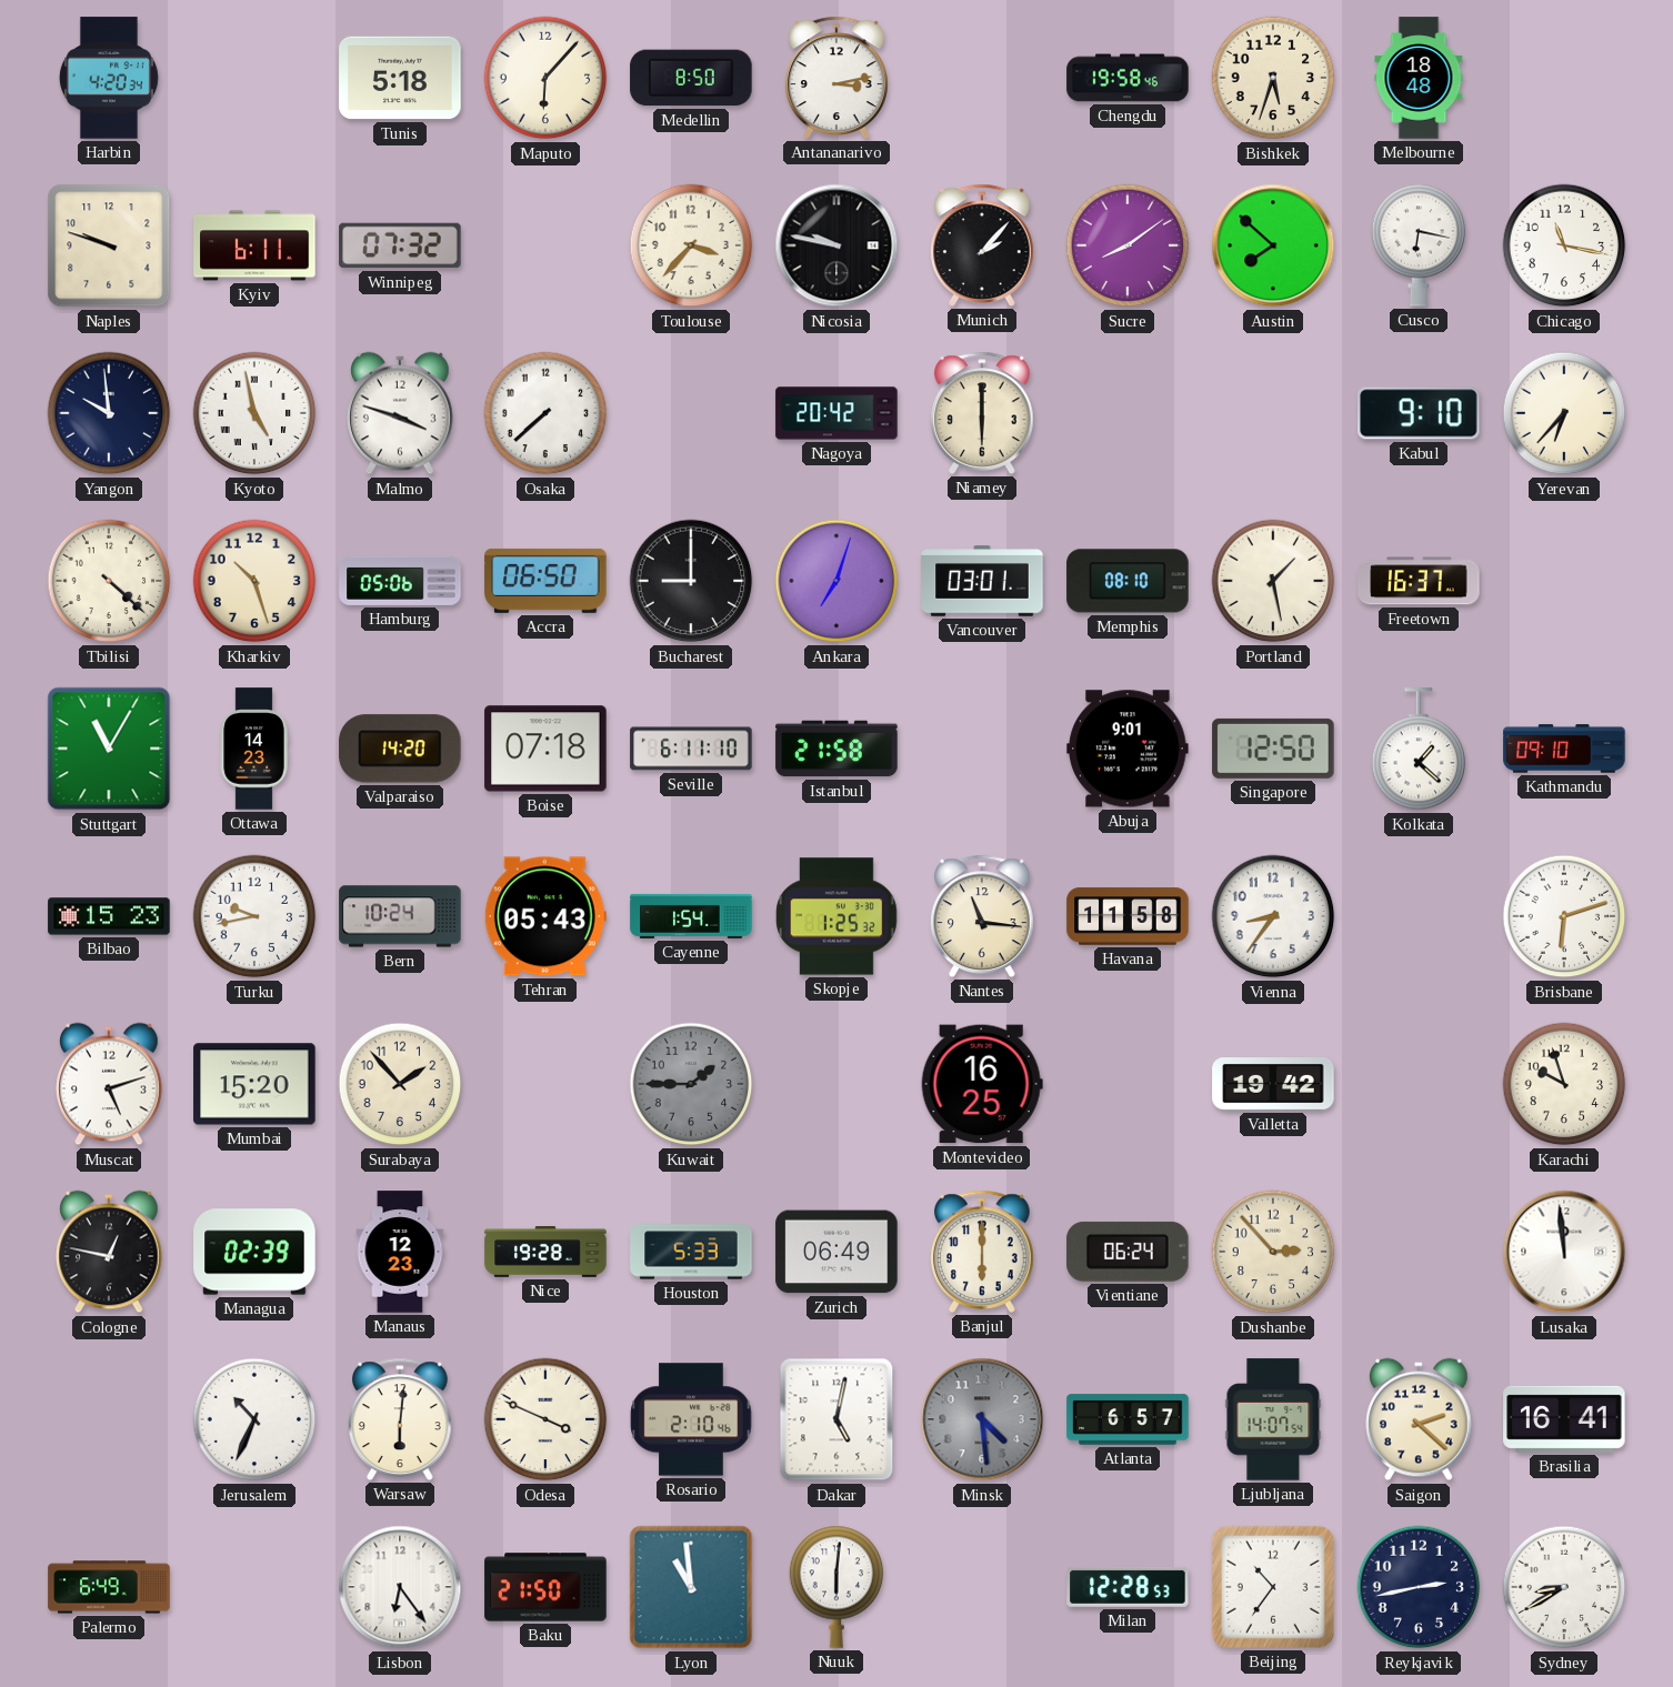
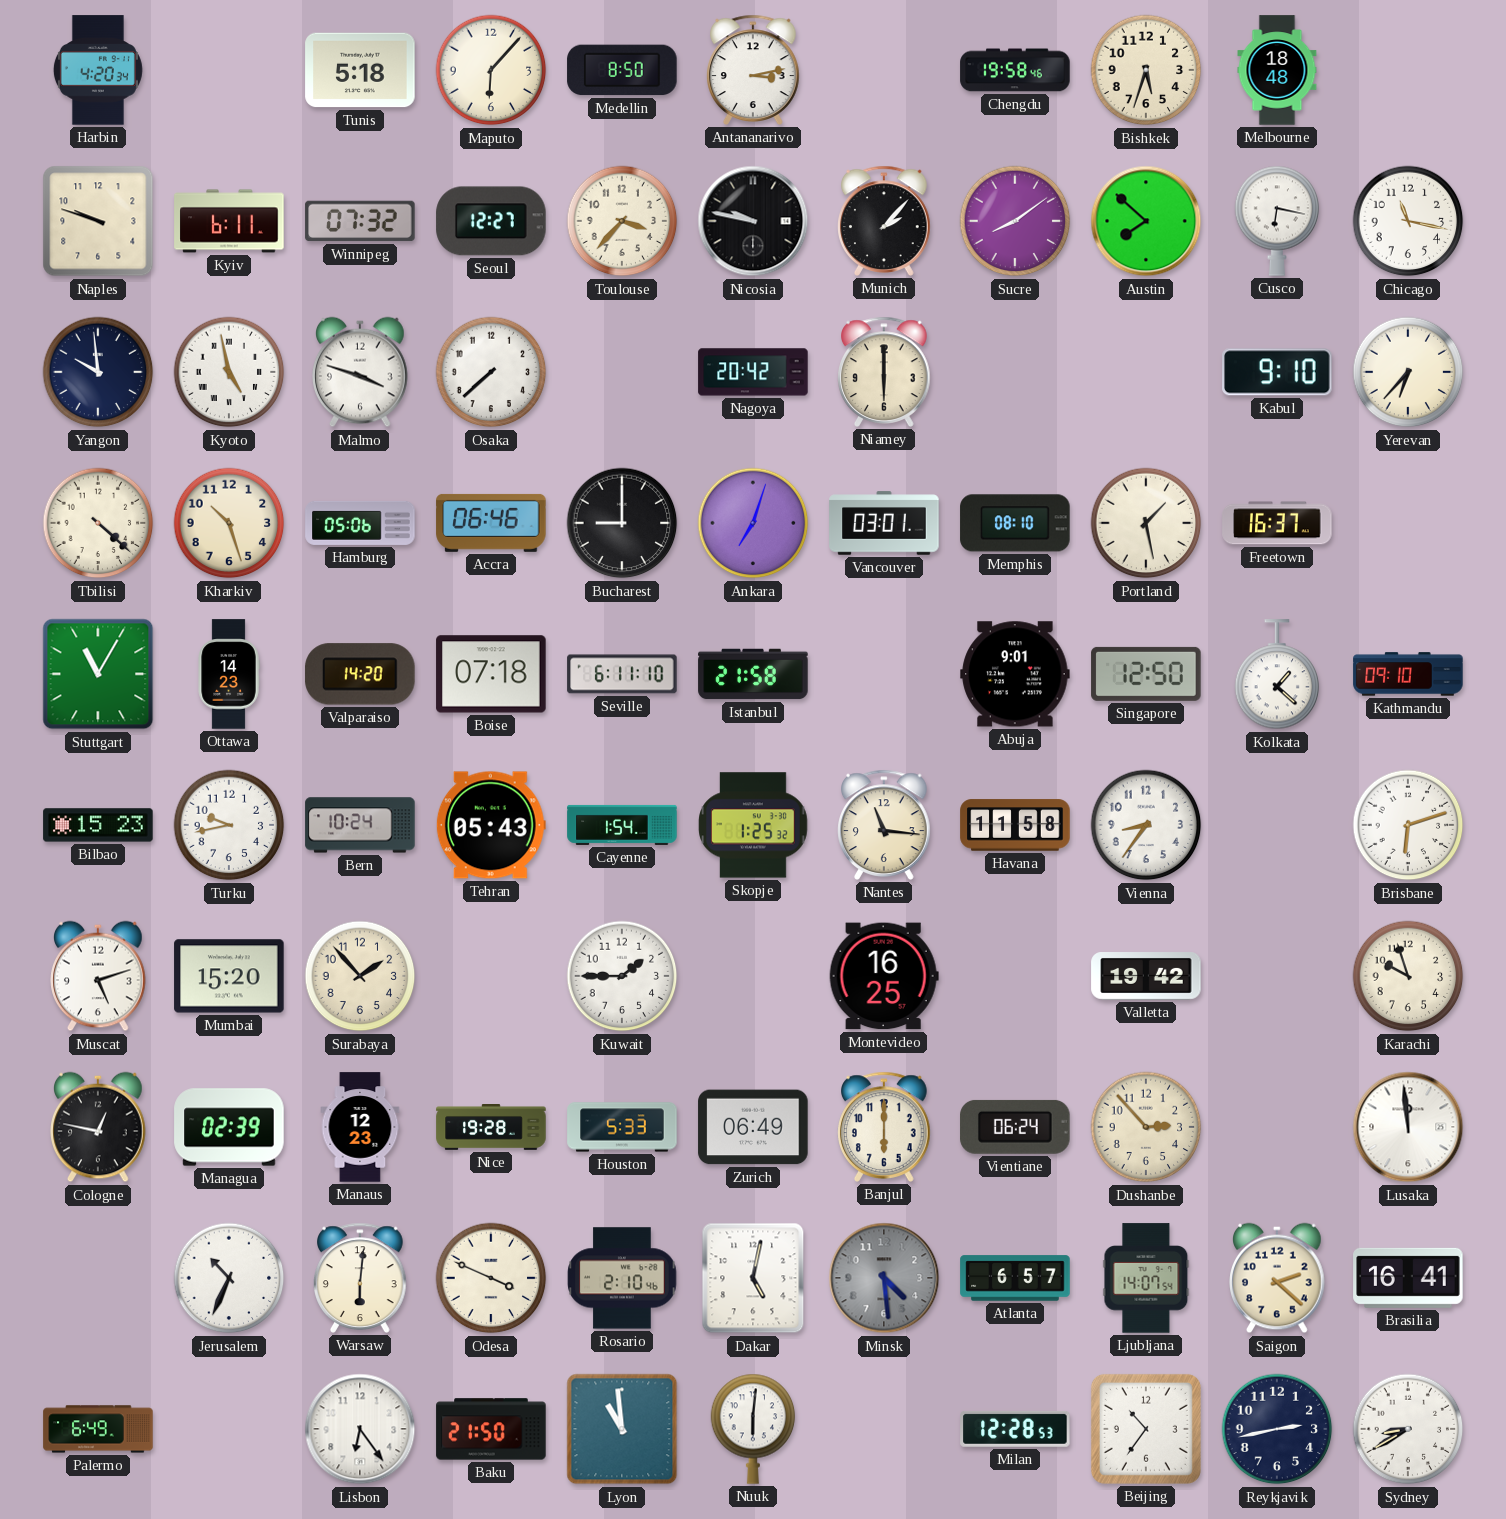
Seoul: none -> 12:27 (491, 221)
Accra: 06:50 -> 06:46 (491, 523)
Kuwait dial: grey -> white (622, 976)
